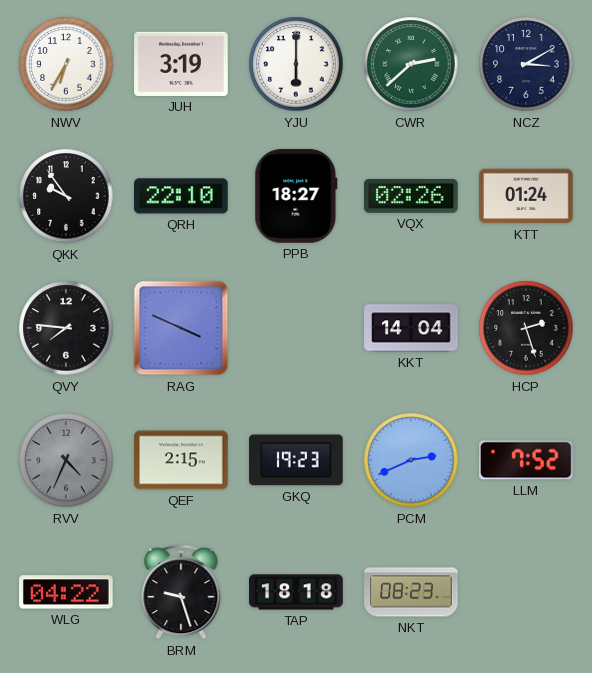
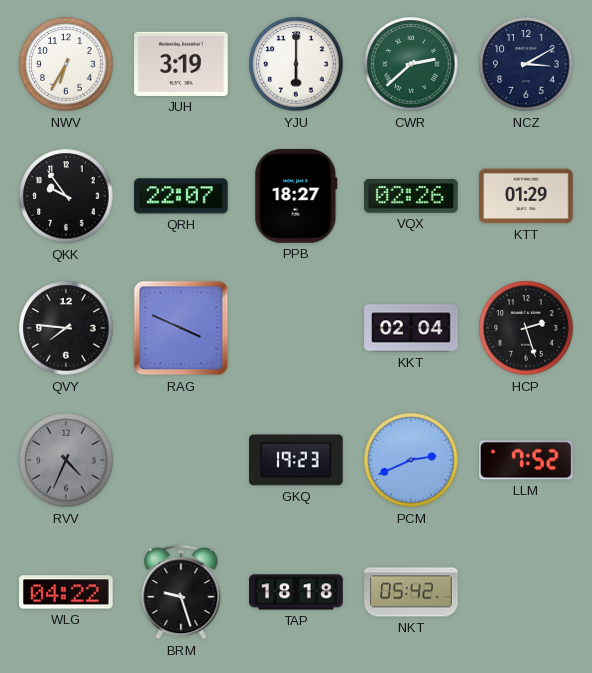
QRH: 22:10 -> 22:07 (181, 196)
KTT: 01:24 -> 01:29 (526, 196)
KKT: 14:04 -> 02:04 (411, 328)
QEF: 2:15 -> none (181, 460)
NKT: 08:23 -> 05:42 (411, 592)
